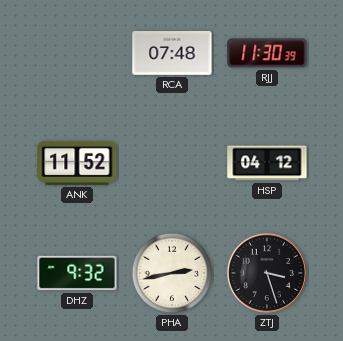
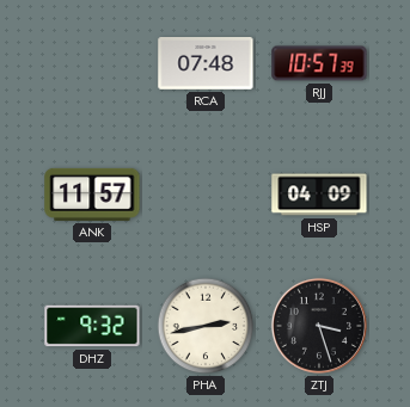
RJJ: 11:30 -> 10:57 (319, 63)
ANK: 11:52 -> 11:57 (92, 195)
HSP: 04:12 -> 04:09 (319, 195)
